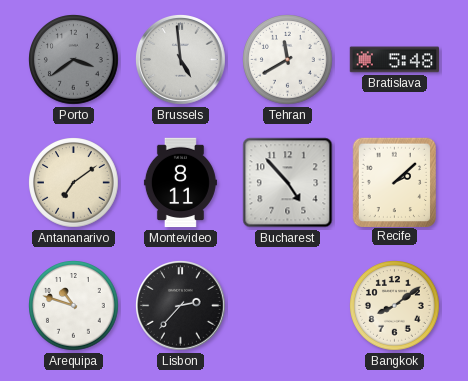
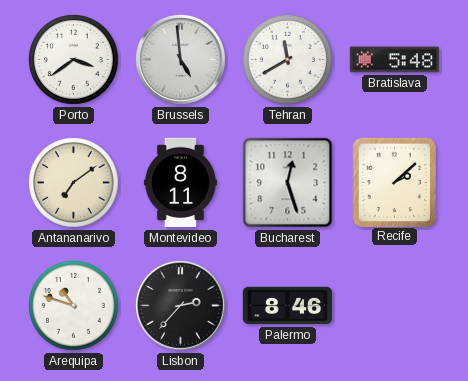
Porto dial: grey -> white (74, 60)
Bucharest: 4:53 -> 12:27 (288, 183)
Palermo: none -> 8:46 (288, 306)
Bangkok: 8:09 -> none (395, 306)
